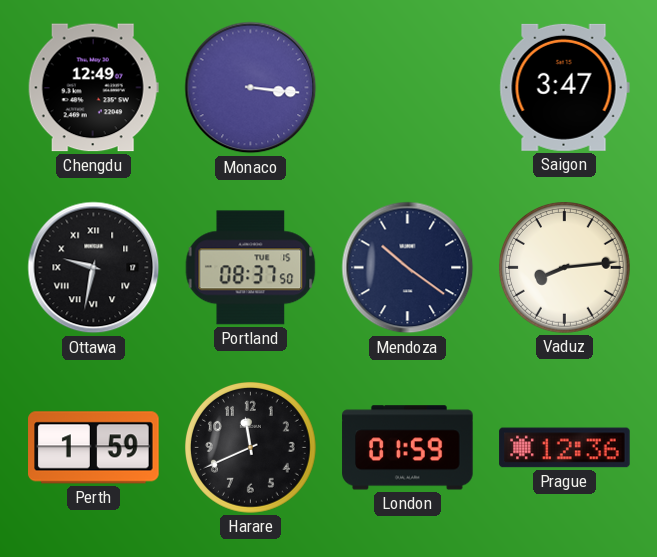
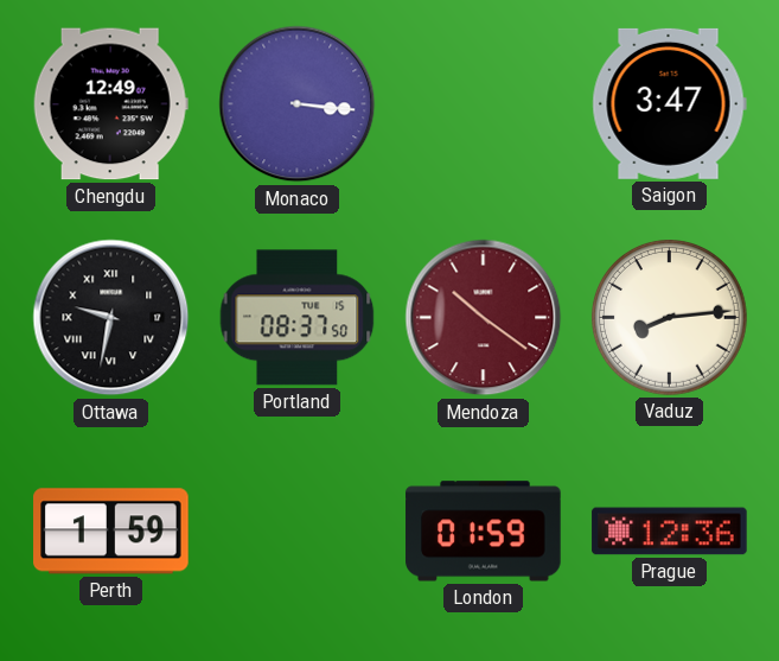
Mendoza dial: navy -> burgundy (484, 318)
Harare: 11:41 -> none (251, 448)
